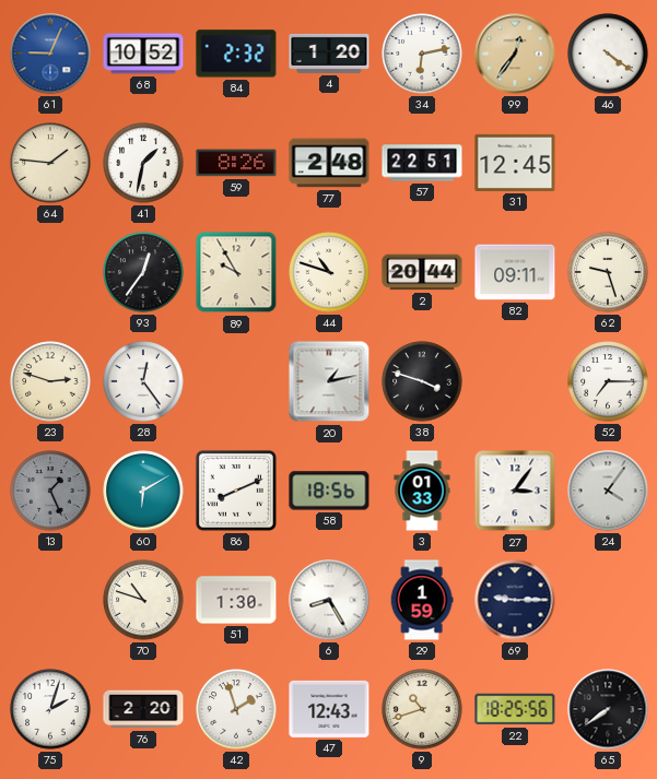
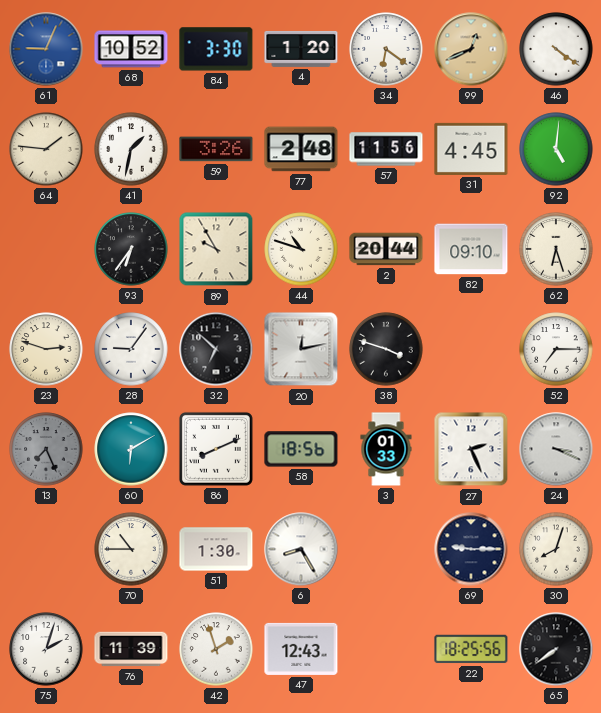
84: 2:32 -> 3:30 (216, 49)
34: 6:13 -> 6:21 (386, 49)
99: 12:36 -> 12:41 (471, 49)
59: 8:26 -> 3:26 (216, 149)
57: 22:51 -> 11:56 (386, 149)
31: 12:45 -> 4:45 (471, 149)
92: none -> 5:01 (556, 149)
93: 12:36 -> 6:36 (131, 249)
82: 09:11 -> 09:10 (471, 249)
62: 9:27 -> 6:27 (556, 249)
28: 12:24 -> 9:06 (131, 349)
32: none -> 6:52 (216, 349)
20: 1:13 -> 12:13 (301, 349)
13: 1:26 -> 7:26 (46, 449)
27: 3:06 -> 2:26 (471, 449)
24: 4:06 -> 3:19 (556, 449)
70: 10:48 -> 10:45 (131, 549)
29: 1:59 -> none (422, 600)
30: none -> 8:03 (556, 549)
76: 2:20 -> 11:39 (131, 649)
9: 10:42 -> none (422, 709)
